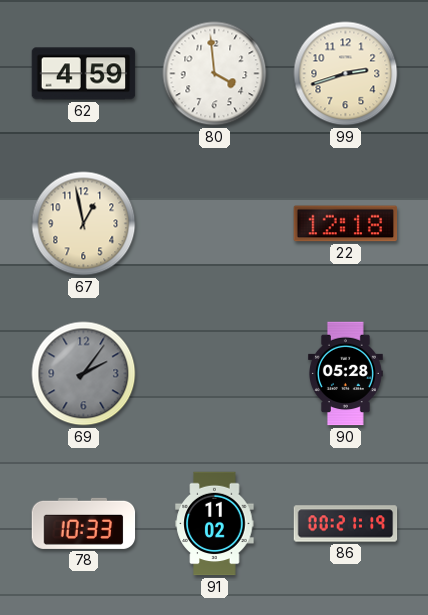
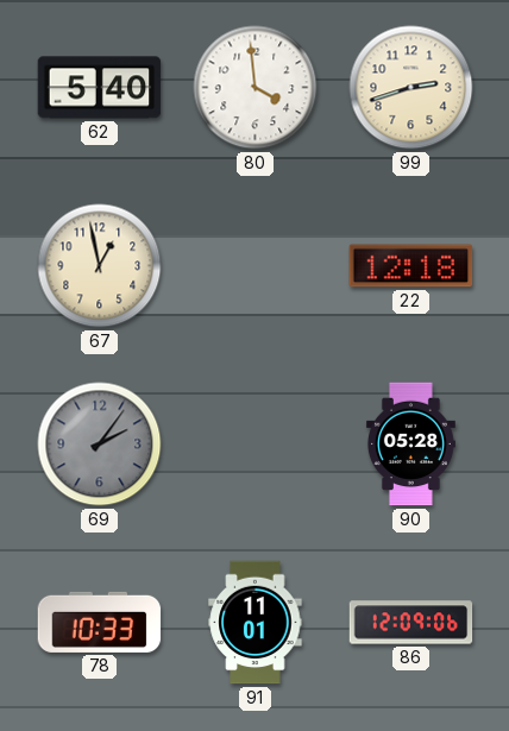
62: 4:59 -> 5:40 (100, 88)
91: 11:02 -> 11:01 (256, 623)
86: 00:21 -> 12:09 (411, 623)
